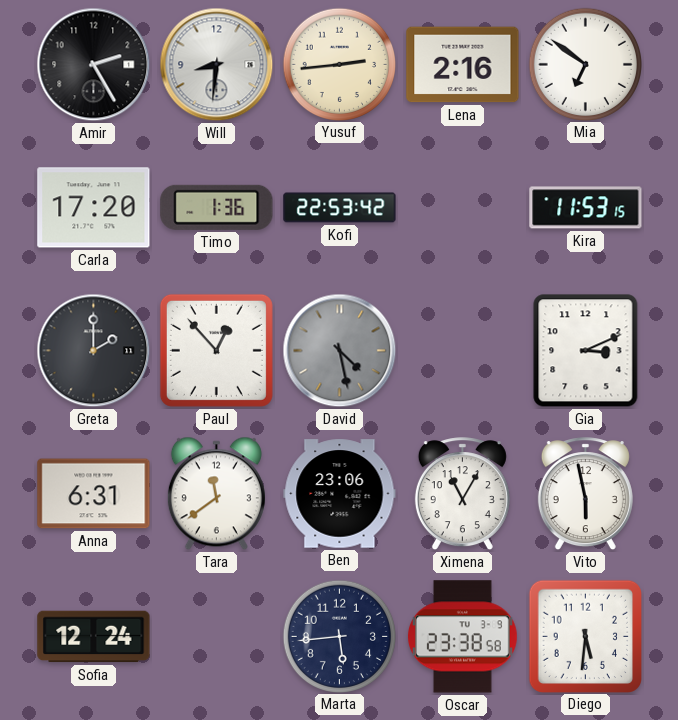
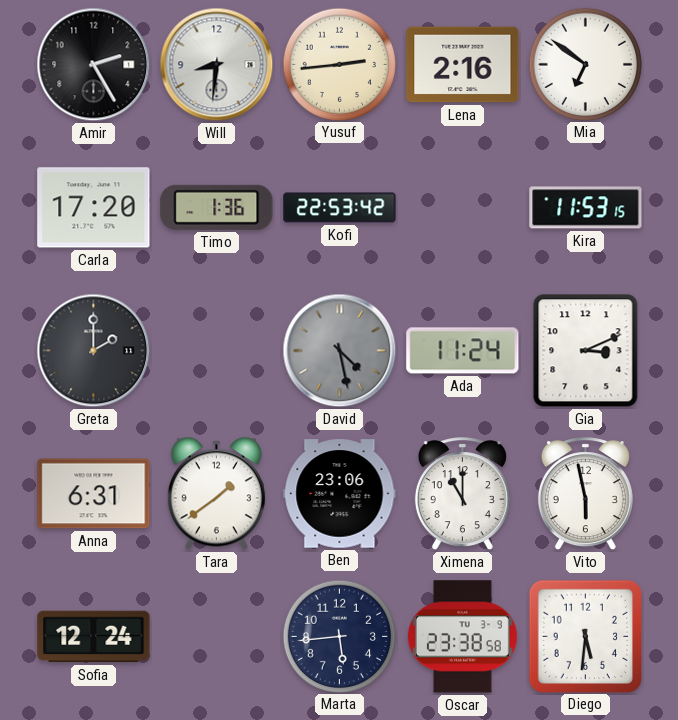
Paul: 12:53 -> none (216, 350)
Ada: none -> 11:24 (463, 351)
Tara: 11:39 -> 1:39 (216, 494)
Ximena: 11:05 -> 11:00 (462, 494)
